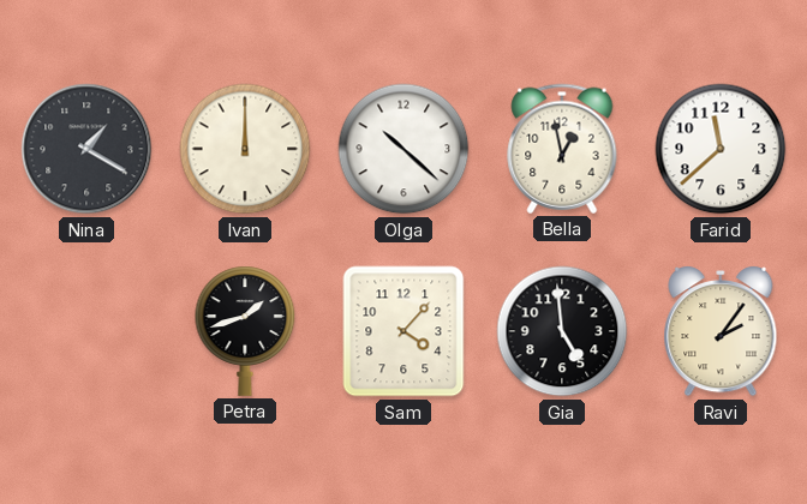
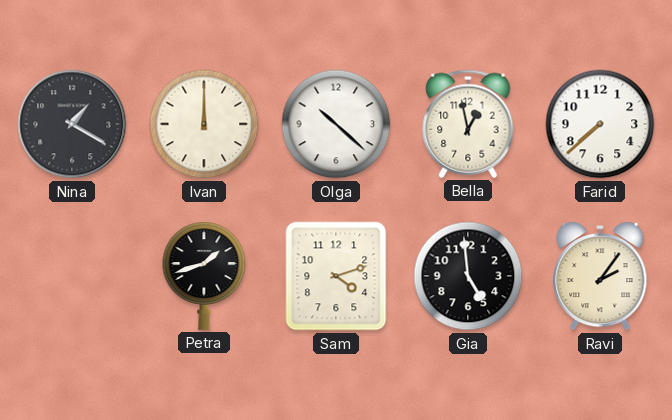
Farid: 11:38 -> 7:38 (600, 124)
Sam: 4:07 -> 4:12 (336, 276)
